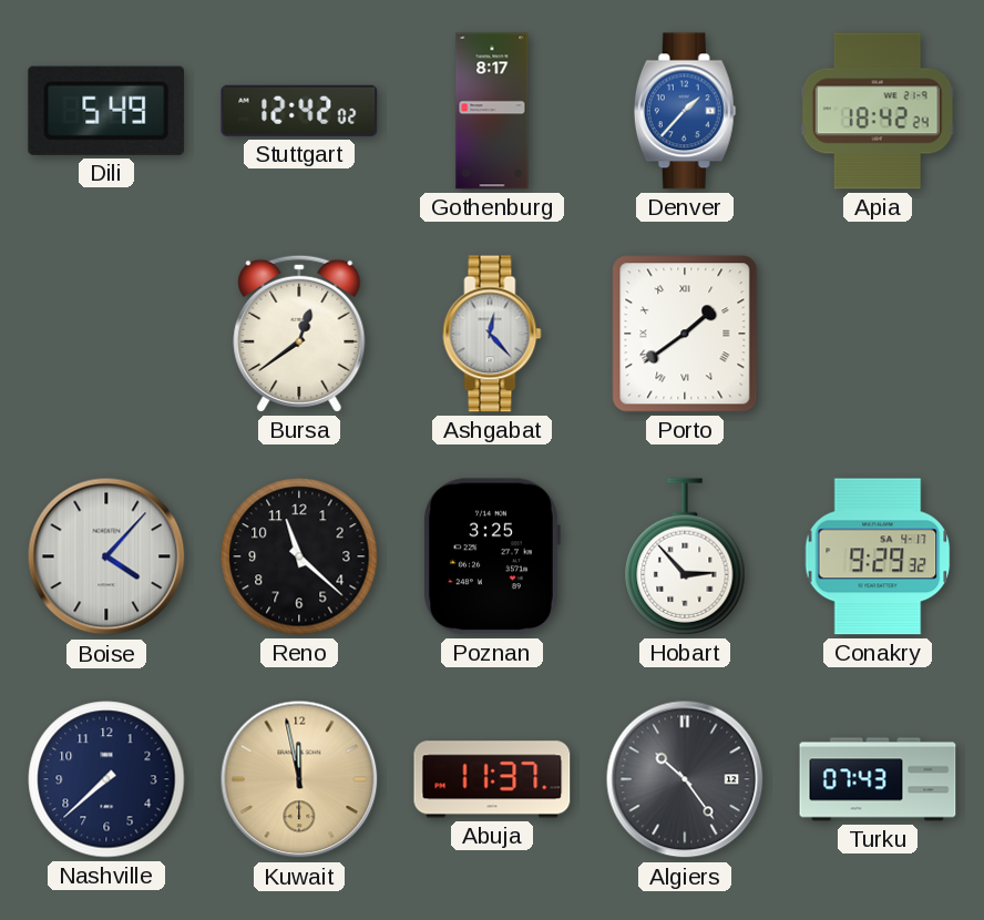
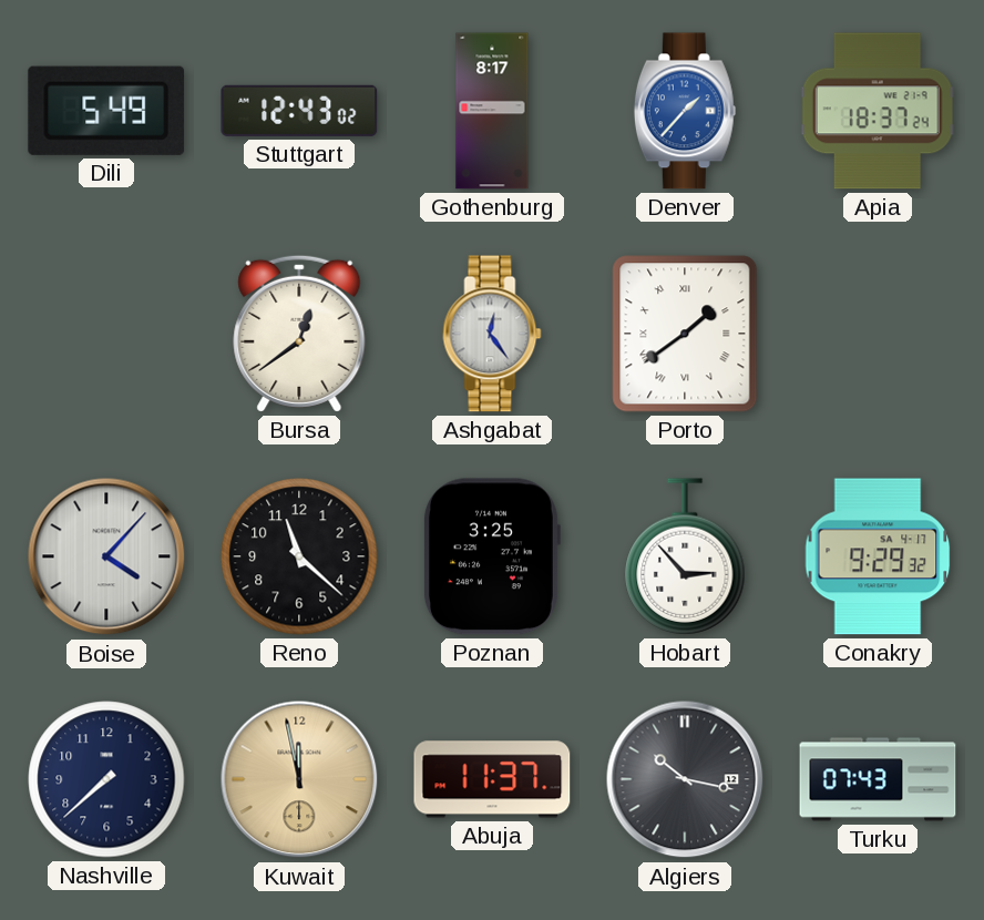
Stuttgart: 12:42 -> 12:43 (299, 111)
Apia: 18:42 -> 18:37 (878, 111)
Ashgabat: 12:23 -> 12:24 (492, 334)
Algiers: 10:24 -> 10:17 (685, 779)
